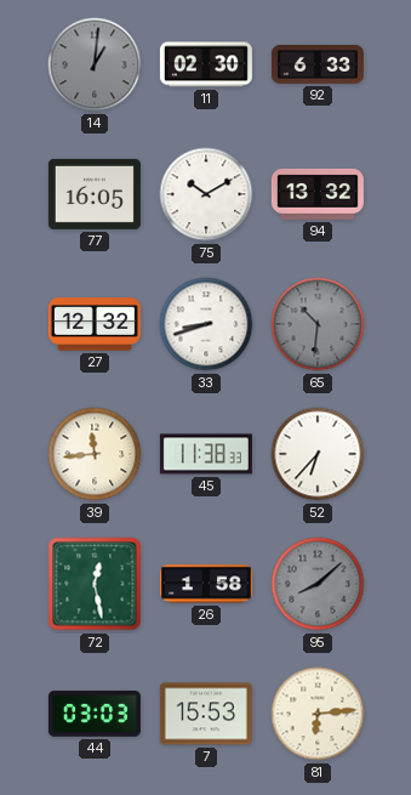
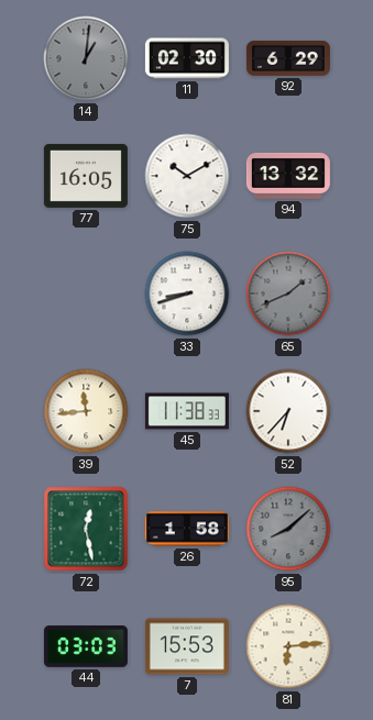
92: 6:33 -> 6:29 (288, 58)
27: 12:32 -> none (95, 324)
65: 10:31 -> 1:41 (288, 293)
